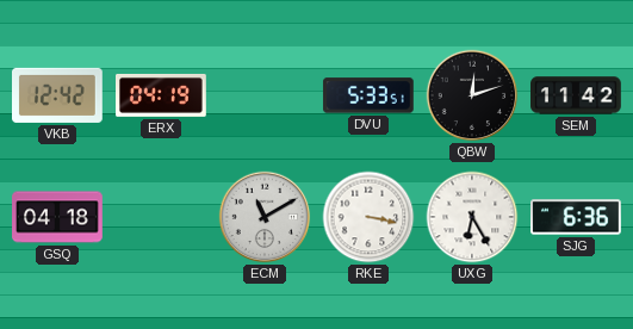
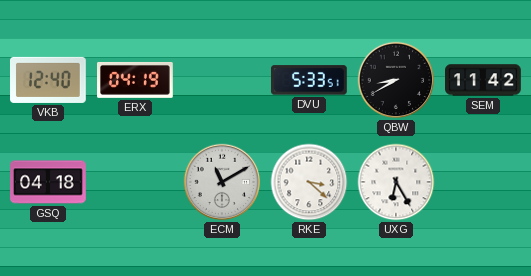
VKB: 12:42 -> 12:40 (49, 80)
QBW: 12:12 -> 8:40 (396, 80)
RKE: 3:17 -> 3:22 (309, 182)
SJG: 6:36 -> none (577, 217)
